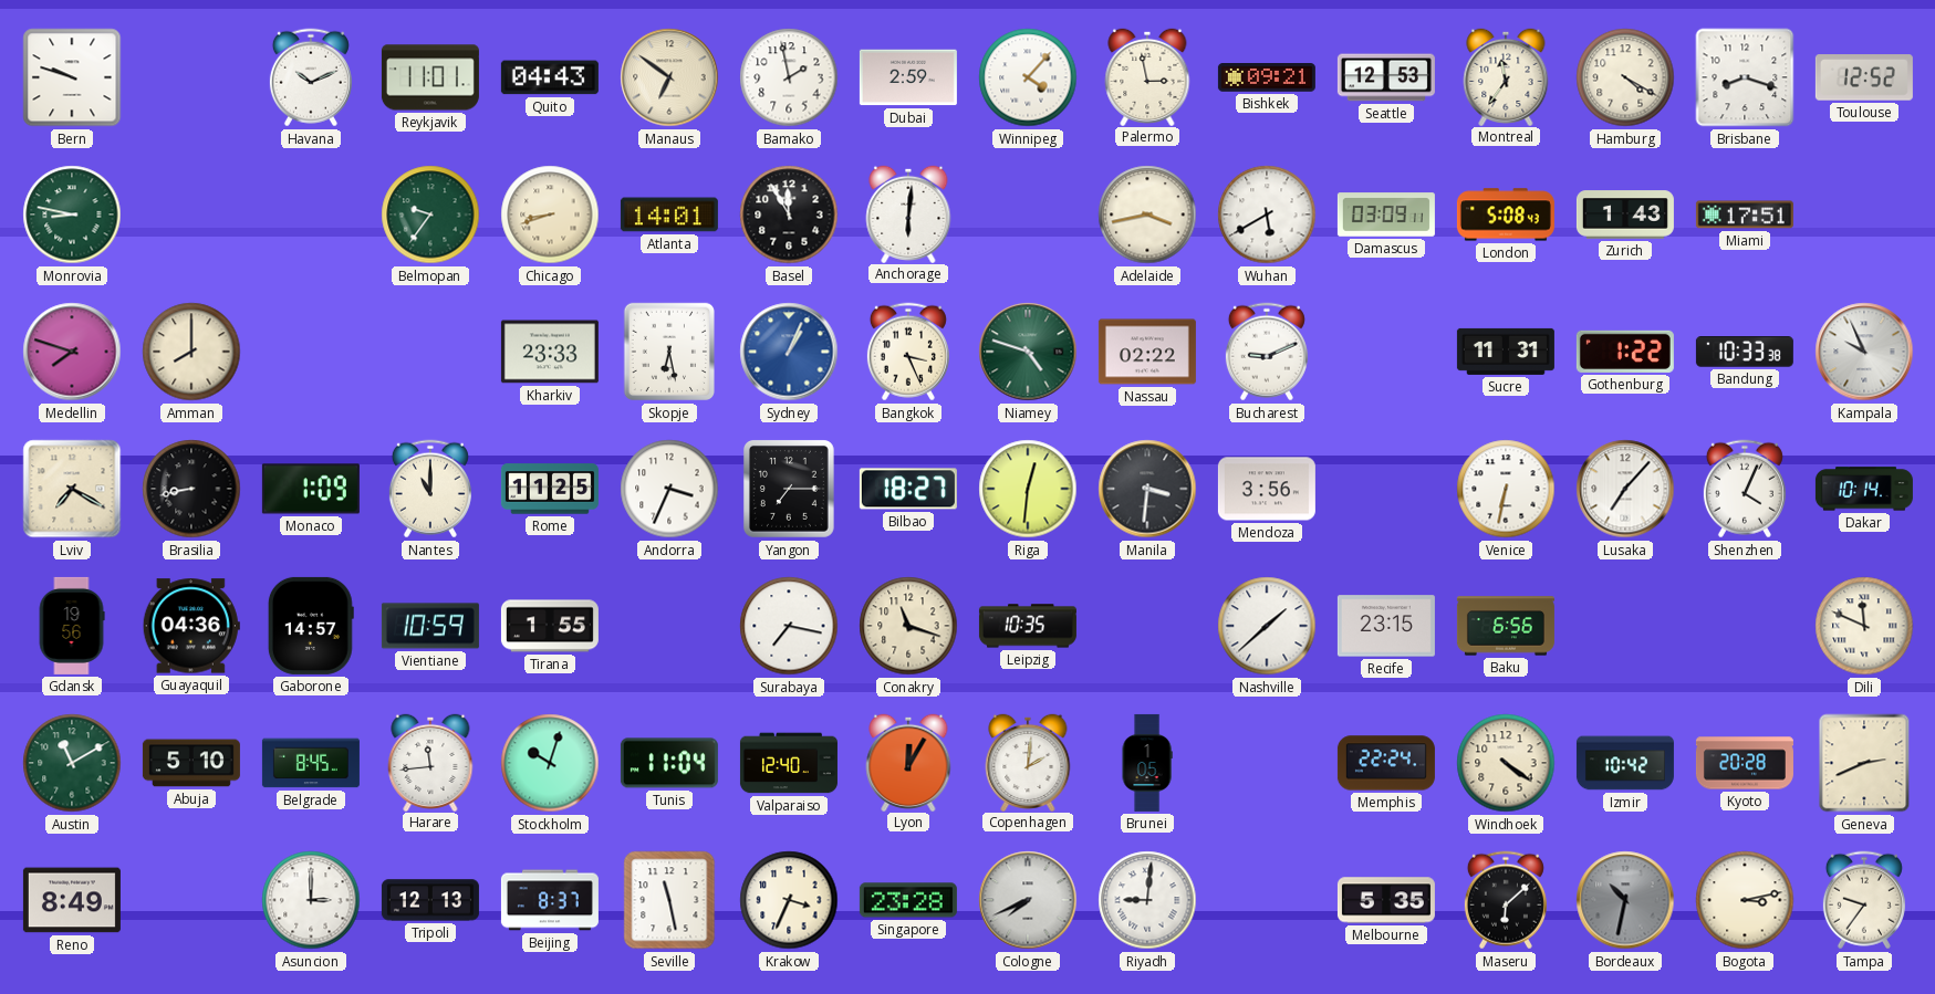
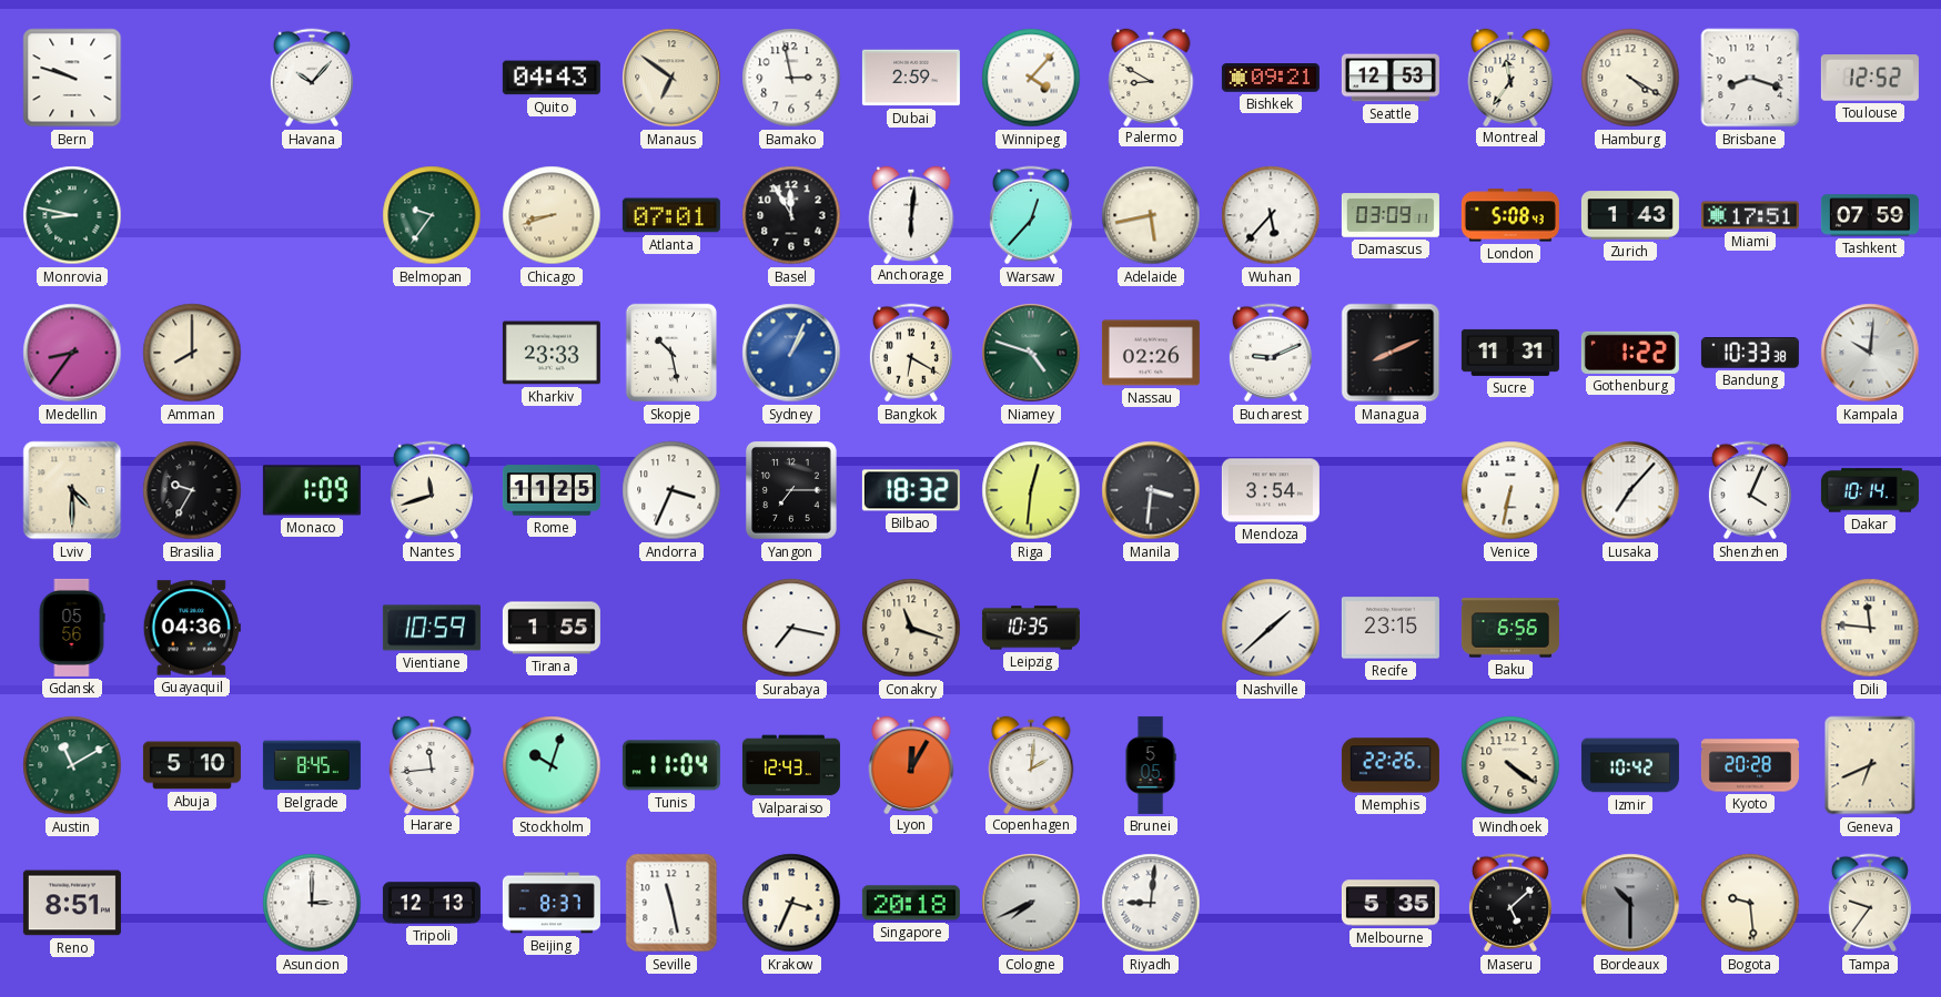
Havana: 10:11 -> 10:07 (312, 78)
Reykjavik: 11:01 -> none (430, 77)
Bamako: 1:58 -> 2:58 (791, 78)
Palermo: 2:58 -> 8:50 (1151, 77)
Atlanta: 14:01 -> 07:01 (671, 215)
Warsaw: none -> 12:37 (1031, 215)
Adelaide: 3:43 -> 5:43 (1151, 215)
Wuhan: 5:40 -> 5:37 (1271, 215)
Tashkent: none -> 07:59 (1870, 215)
Medellin: 7:48 -> 8:36 (72, 353)
Skopje: 6:28 -> 10:28 (670, 353)
Bangkok: 3:26 -> 6:20 (911, 353)
Nassau: 02:22 -> 02:26 (1151, 353)
Managua: none -> 8:11 (1391, 353)
Kampala: 9:56 -> 10:01 (1870, 353)
Lviv: 7:20 -> 4:30 (72, 490)
Brasilia: 8:43 -> 9:35 (192, 490)
Nantes: 11:00 -> 11:42 (432, 490)
Bilbao: 18:27 -> 18:32 (911, 490)
Mendoza: 3:56 -> 3:54 (1271, 490)
Gdansk: 19:56 -> 05:56 (72, 628)
Gaborone: 14:57 -> none (311, 626)
Dili: 11:49 -> 11:46 (1870, 628)
Valparaiso: 12:40 -> 12:43 (791, 765)
Brunei: 1:05 -> 5:05 (1151, 765)
Memphis: 22:24 -> 22:26 (1391, 765)
Geneva: 2:41 -> 6:41 (1870, 765)
Reno: 8:49 -> 8:51 (72, 903)
Singapore: 23:28 -> 20:18 (911, 903)
Maseru: 6:08 -> 5:08 (1510, 903)
Bordeaux: 10:32 -> 10:30 (1630, 903)
Bogota: 3:13 -> 9:29 (1750, 903)
